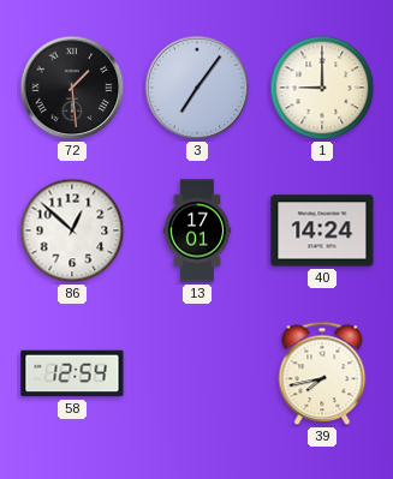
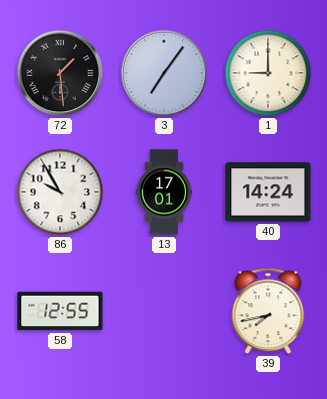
86: 12:52 -> 9:55 (60, 192)
58: 12:54 -> 12:55 (60, 311)
